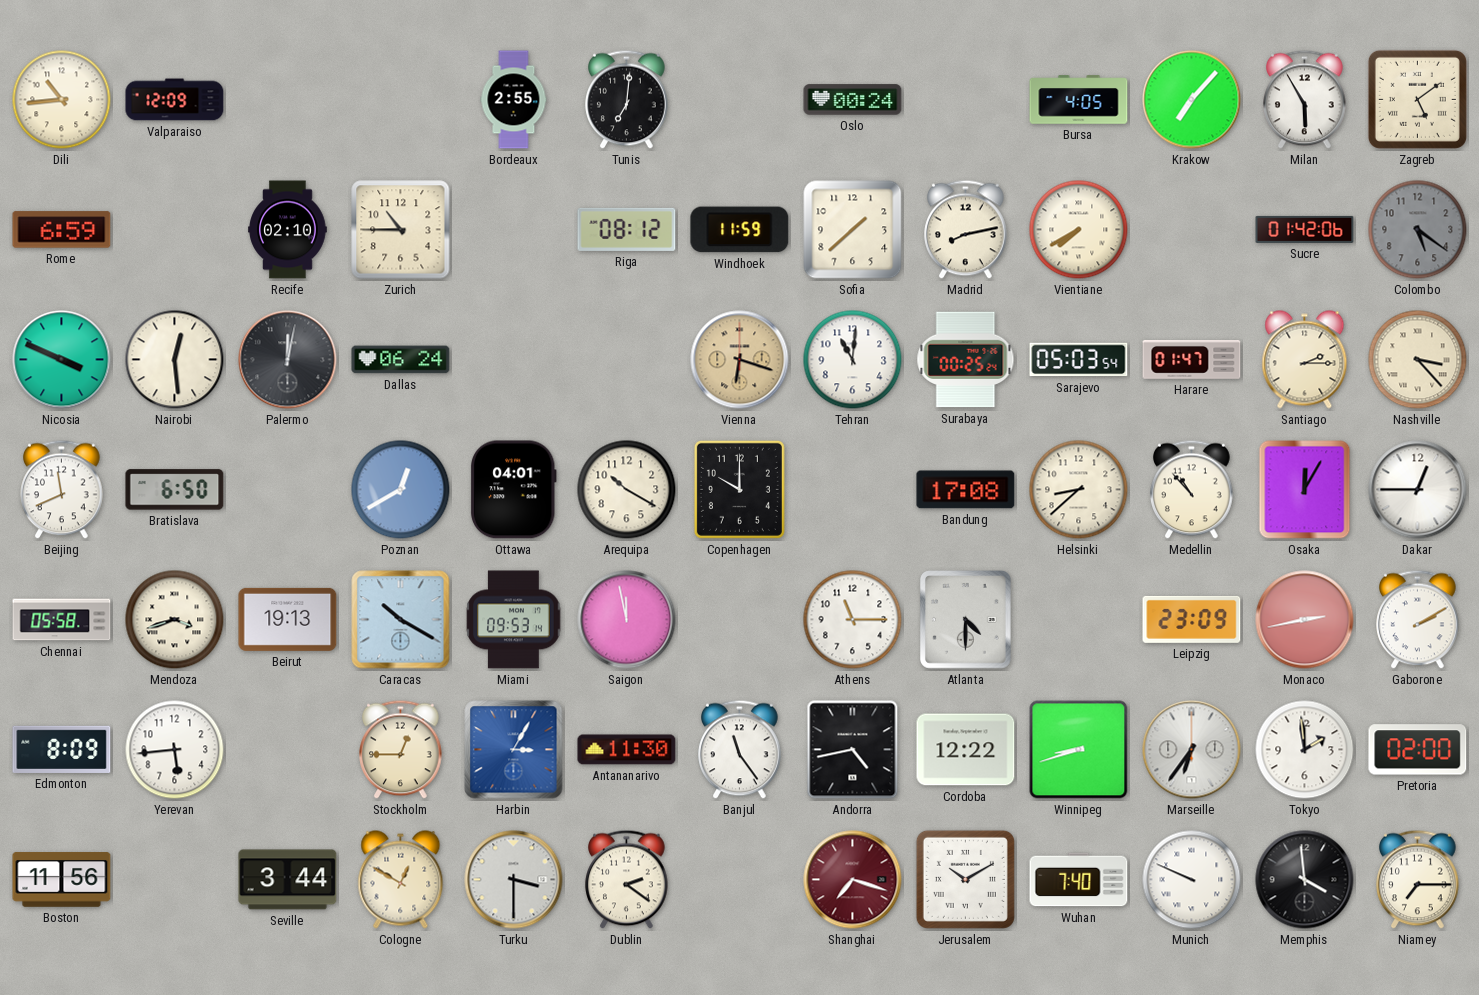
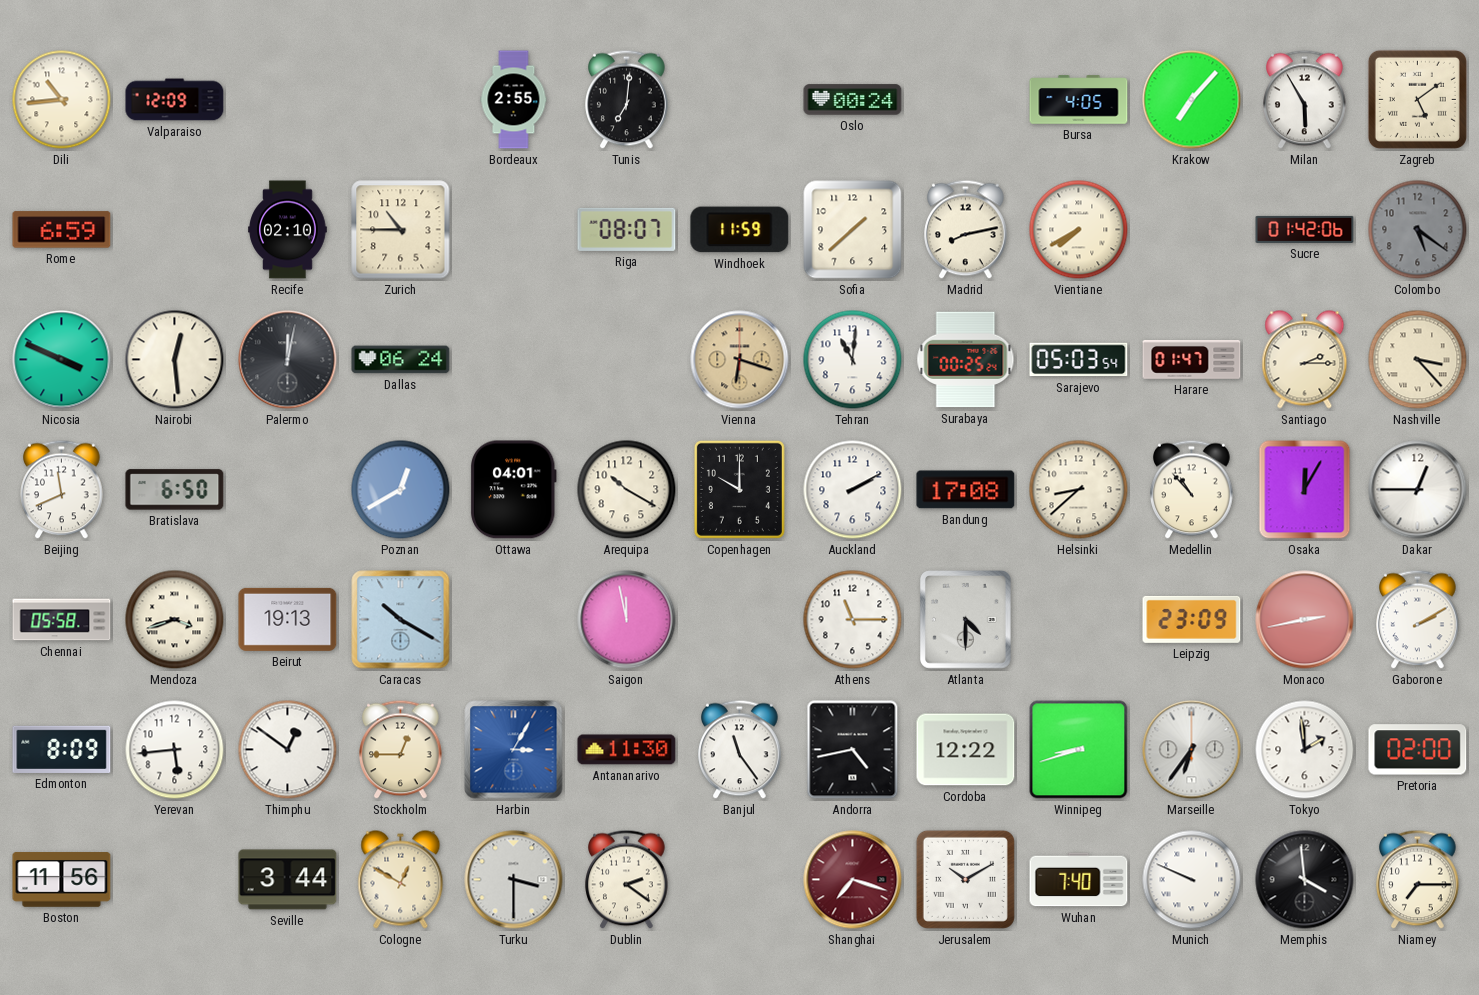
Riga: 08:12 -> 08:07 (627, 229)
Auckland: none -> 2:10 (853, 490)
Miami: 09:53 -> none (514, 620)
Thimphu: none -> 12:51 (288, 750)
